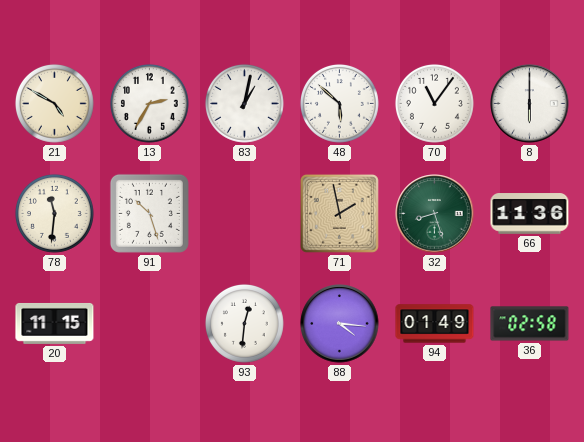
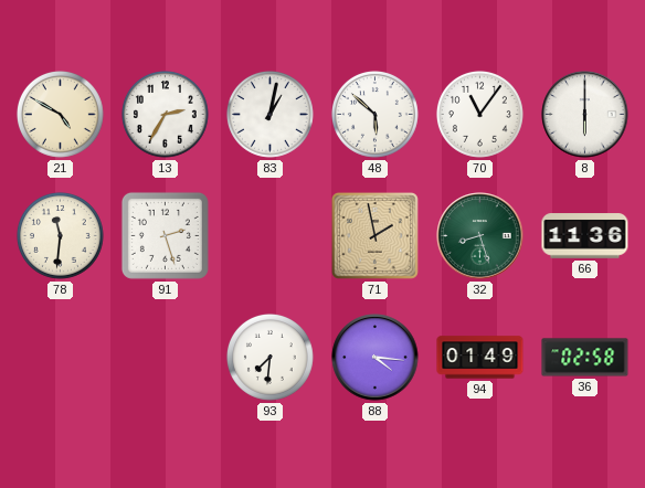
91: 10:27 -> 2:27 (165, 235)
20: 11:15 -> none (55, 323)
93: 12:31 -> 7:31 (269, 357)
